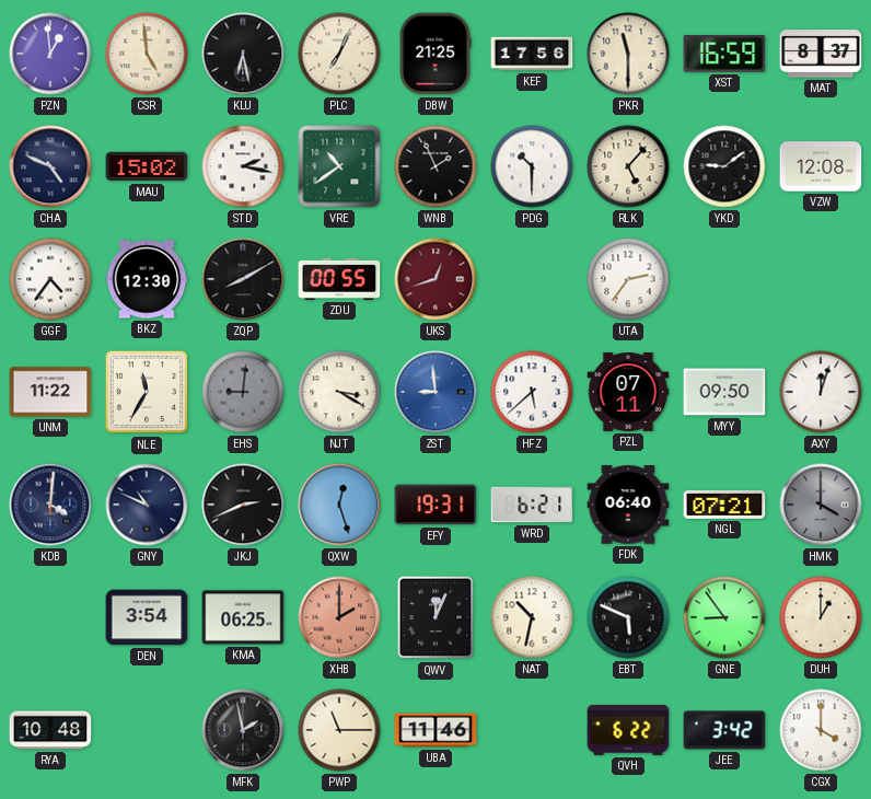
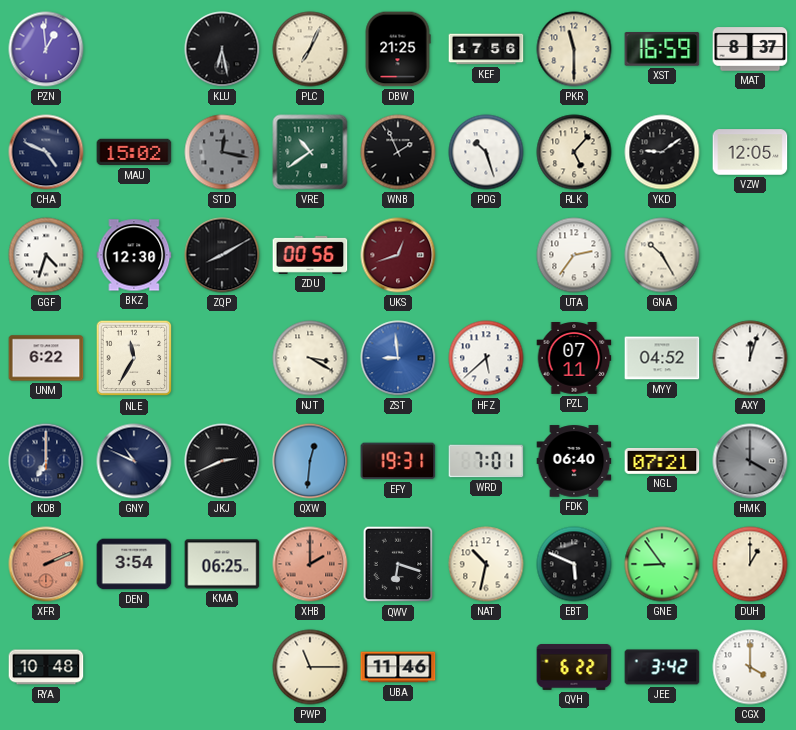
CSR: 4:59 -> none (147, 54)
STD: 2:17 -> 12:17 (222, 152)
STD dial: white -> grey (222, 152)
PDG: 10:30 -> 10:27 (486, 152)
VZW: 12:08 -> 12:05 (750, 152)
GGF: 4:36 -> 4:33 (46, 255)
ZDU: 00:55 -> 00:56 (310, 255)
GNA: none -> 10:25 (662, 255)
UNM: 11:22 -> 6:22 (46, 358)
EHS: 9:01 -> none (243, 392)
MYY: 09:50 -> 04:52 (662, 358)
KDB: 4:01 -> 7:00 (46, 461)
QXW: 12:27 -> 12:31 (310, 461)
WRD: 6:21 -> 7:01 (486, 461)
XFR: none -> 2:11 (46, 564)
QWV: 12:04 -> 6:18 (398, 564)
MFK: 1:58 -> none (243, 730)
